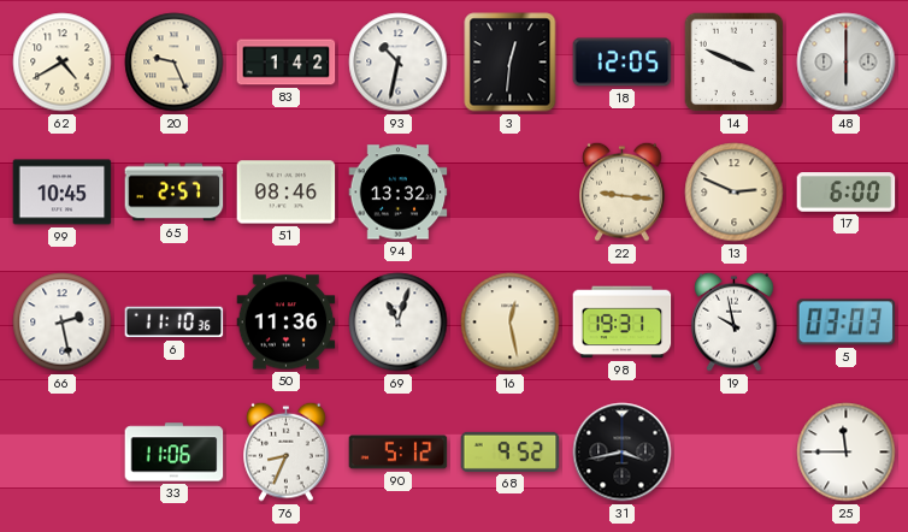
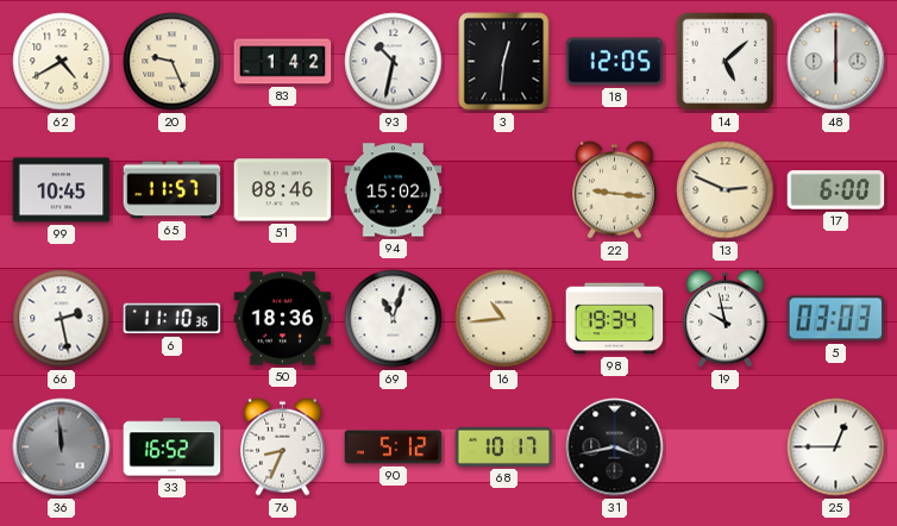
14: 3:49 -> 5:08 (726, 62)
65: 2:57 -> 11:57 (172, 190)
94: 13:32 -> 15:02 (394, 190)
50: 11:36 -> 18:36 (283, 319)
16: 12:28 -> 10:44 (504, 319)
98: 19:31 -> 19:34 (615, 319)
36: none -> 11:59 (62, 447)
33: 11:06 -> 16:52 (172, 447)
68: 9:52 -> 10:17 (504, 446)
25: 11:45 -> 12:45 (836, 447)
